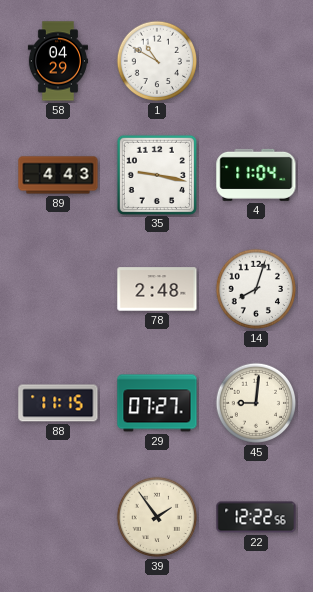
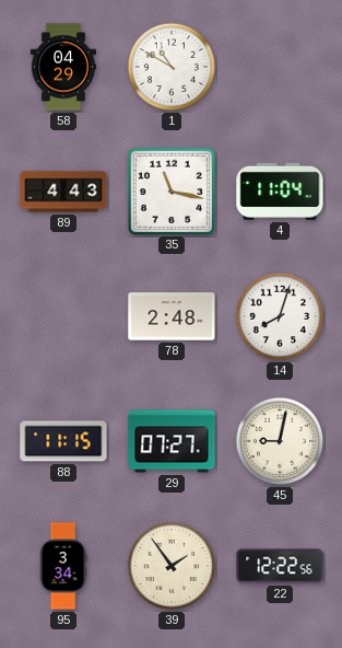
35: 9:17 -> 11:17 (170, 190)
45: 9:01 -> 9:02 (280, 441)
95: none -> 3:34 (63, 566)
